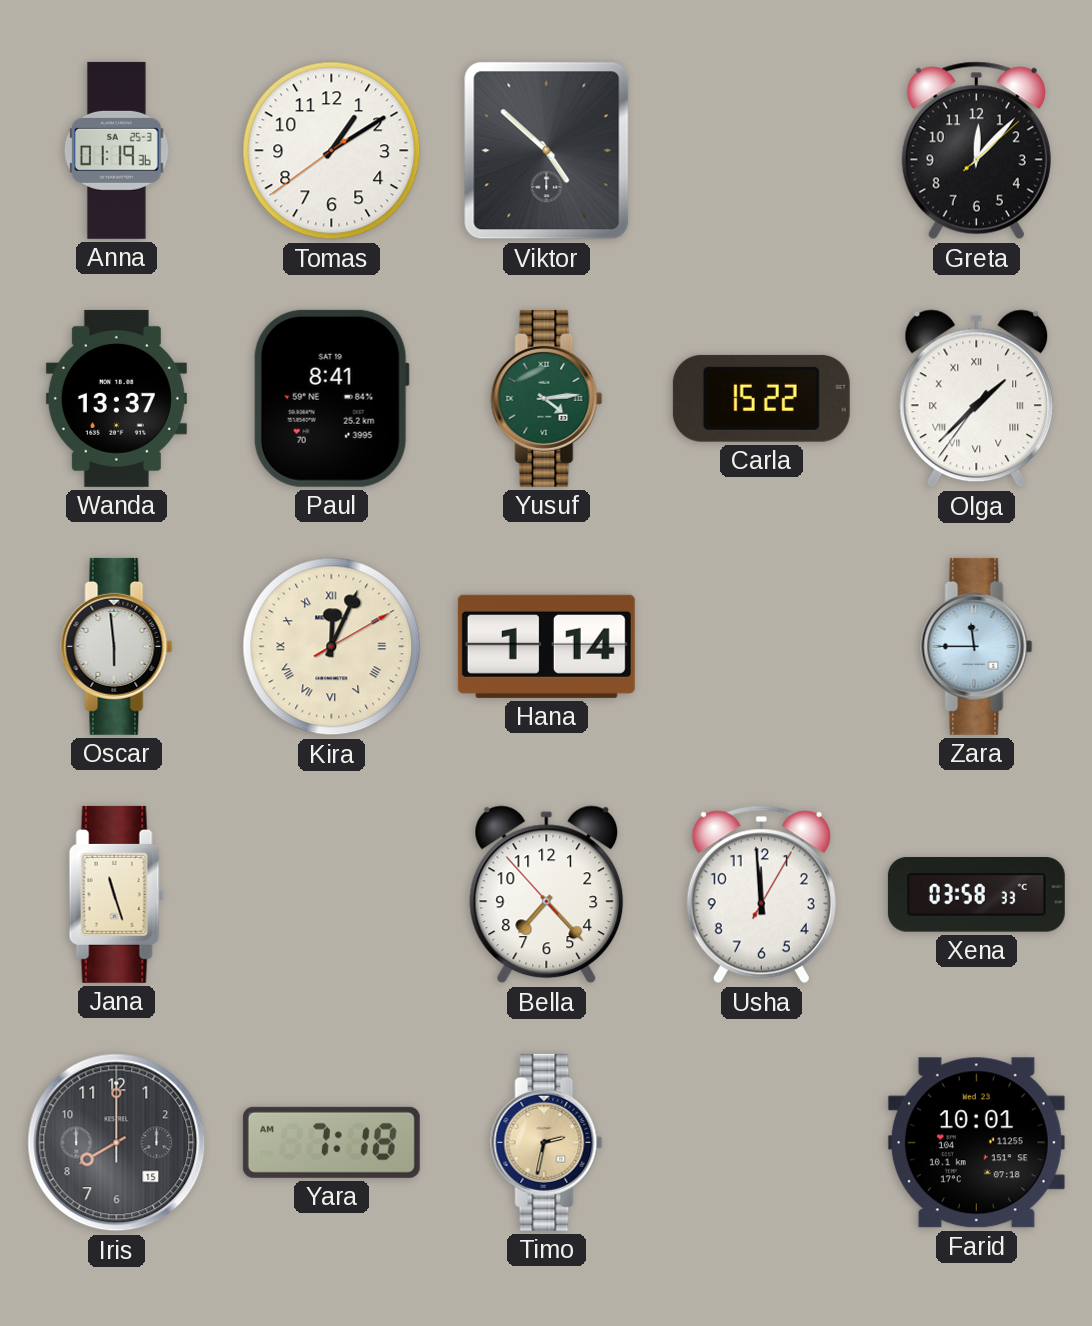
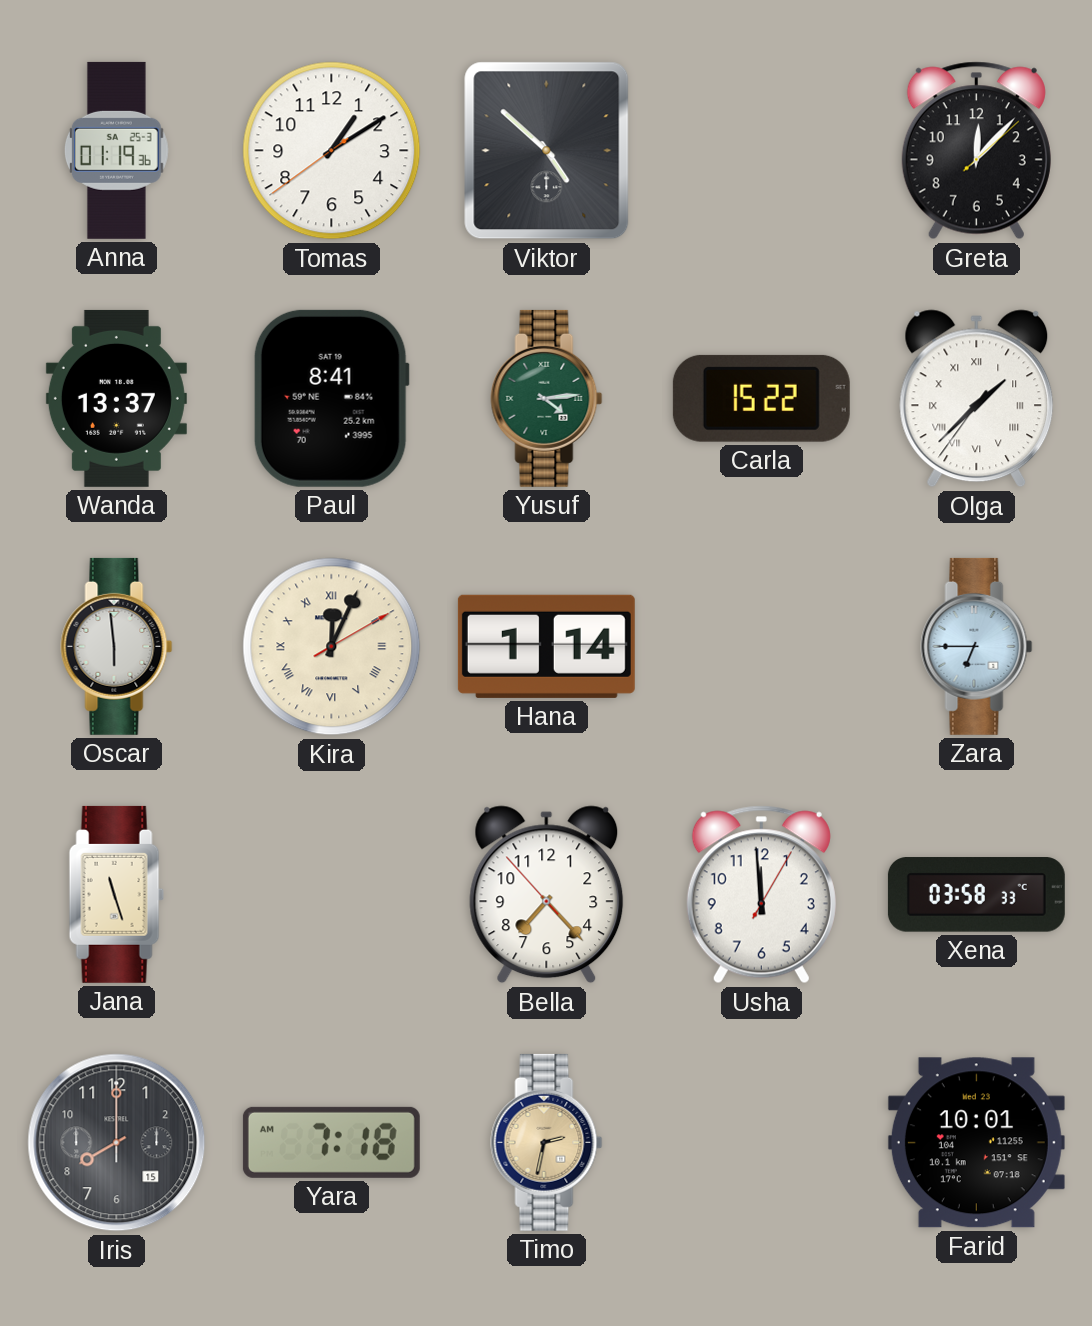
Zara: 11:45 -> 6:45 (977, 646)
